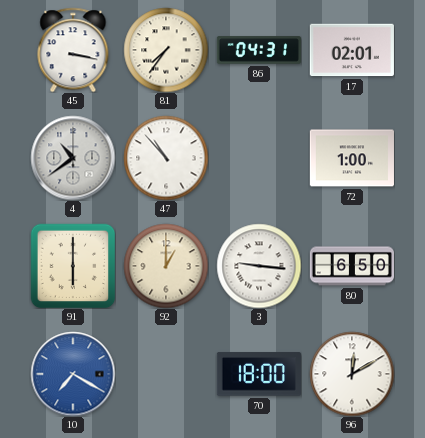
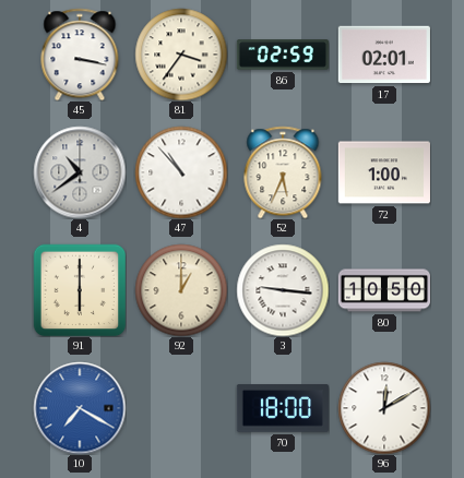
81: 7:36 -> 3:36 (181, 55)
86: 04:31 -> 02:59 (283, 55)
52: none -> 5:34 (283, 172)
80: 6:50 -> 10:50 (383, 290)
